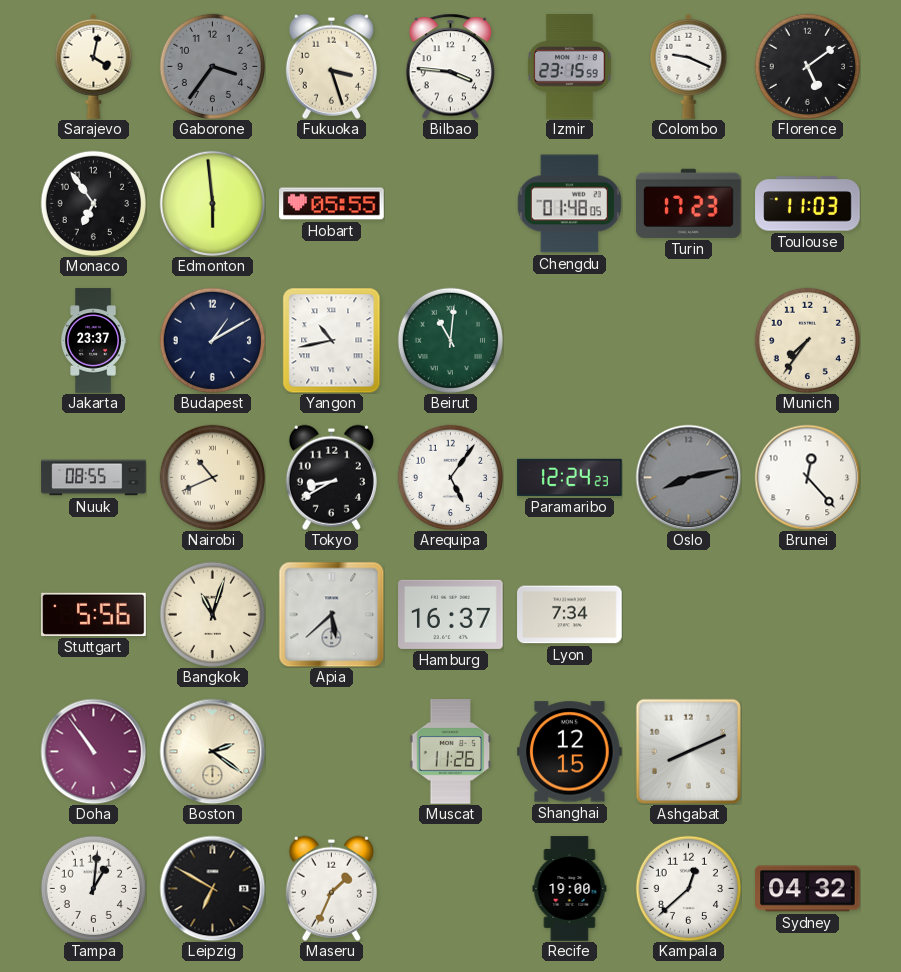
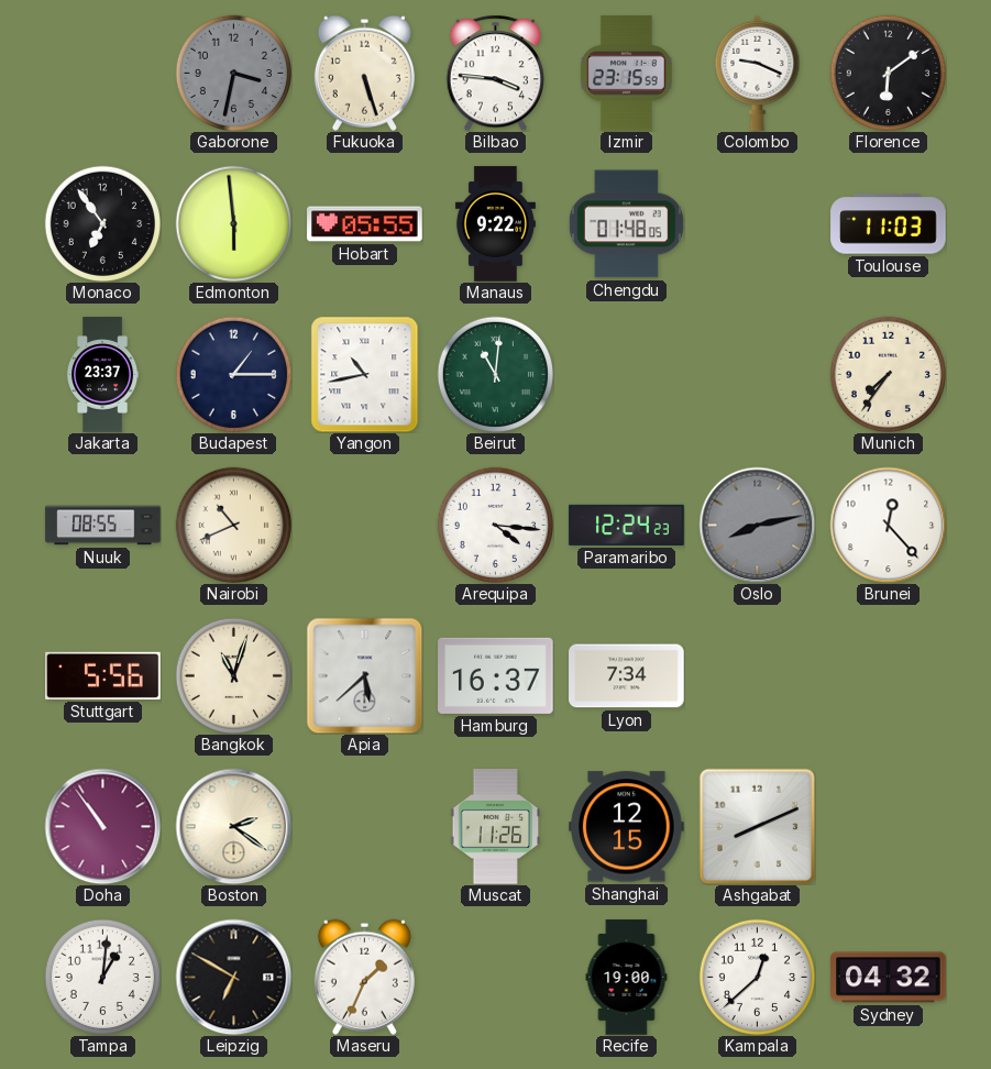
Sarajevo: 4:02 -> none (94, 66)
Gaborone: 3:36 -> 3:32 (233, 73)
Fukuoka: 3:27 -> 5:27 (364, 73)
Florence: 5:09 -> 6:09 (888, 73)
Manaus: none -> 9:22 (495, 224)
Turin: 17:23 -> none (689, 203)
Budapest: 1:10 -> 1:15 (233, 374)
Tokyo: 8:40 -> none (331, 477)
Arequipa: 5:06 -> 4:16 (495, 525)
